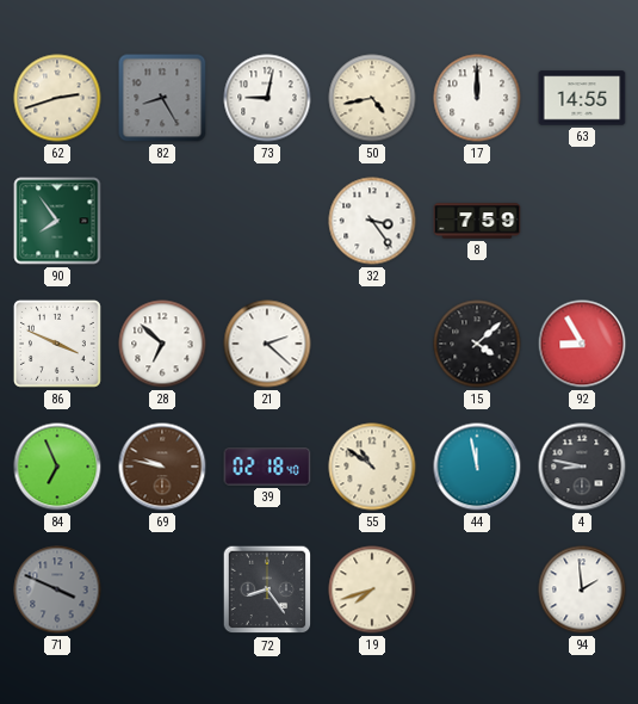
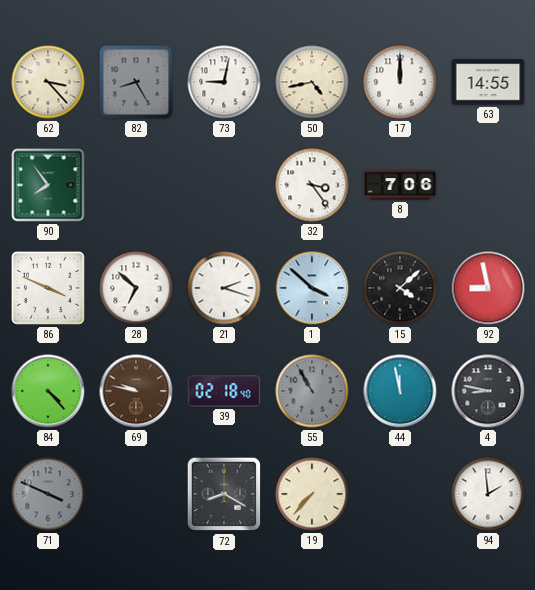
62: 2:42 -> 3:23 (48, 82)
8: 7:59 -> 7:06 (400, 185)
21: 2:22 -> 2:18 (224, 288)
1: none -> 3:52 (312, 288)
92: 8:55 -> 8:58 (488, 288)
84: 6:56 -> 4:23 (48, 391)
55: 10:51 -> 10:55 (312, 391)
55 dial: cream -> grey (312, 391)
72: 8:24 -> 8:20 (224, 494)
19: 7:42 -> 7:37 (312, 494)
